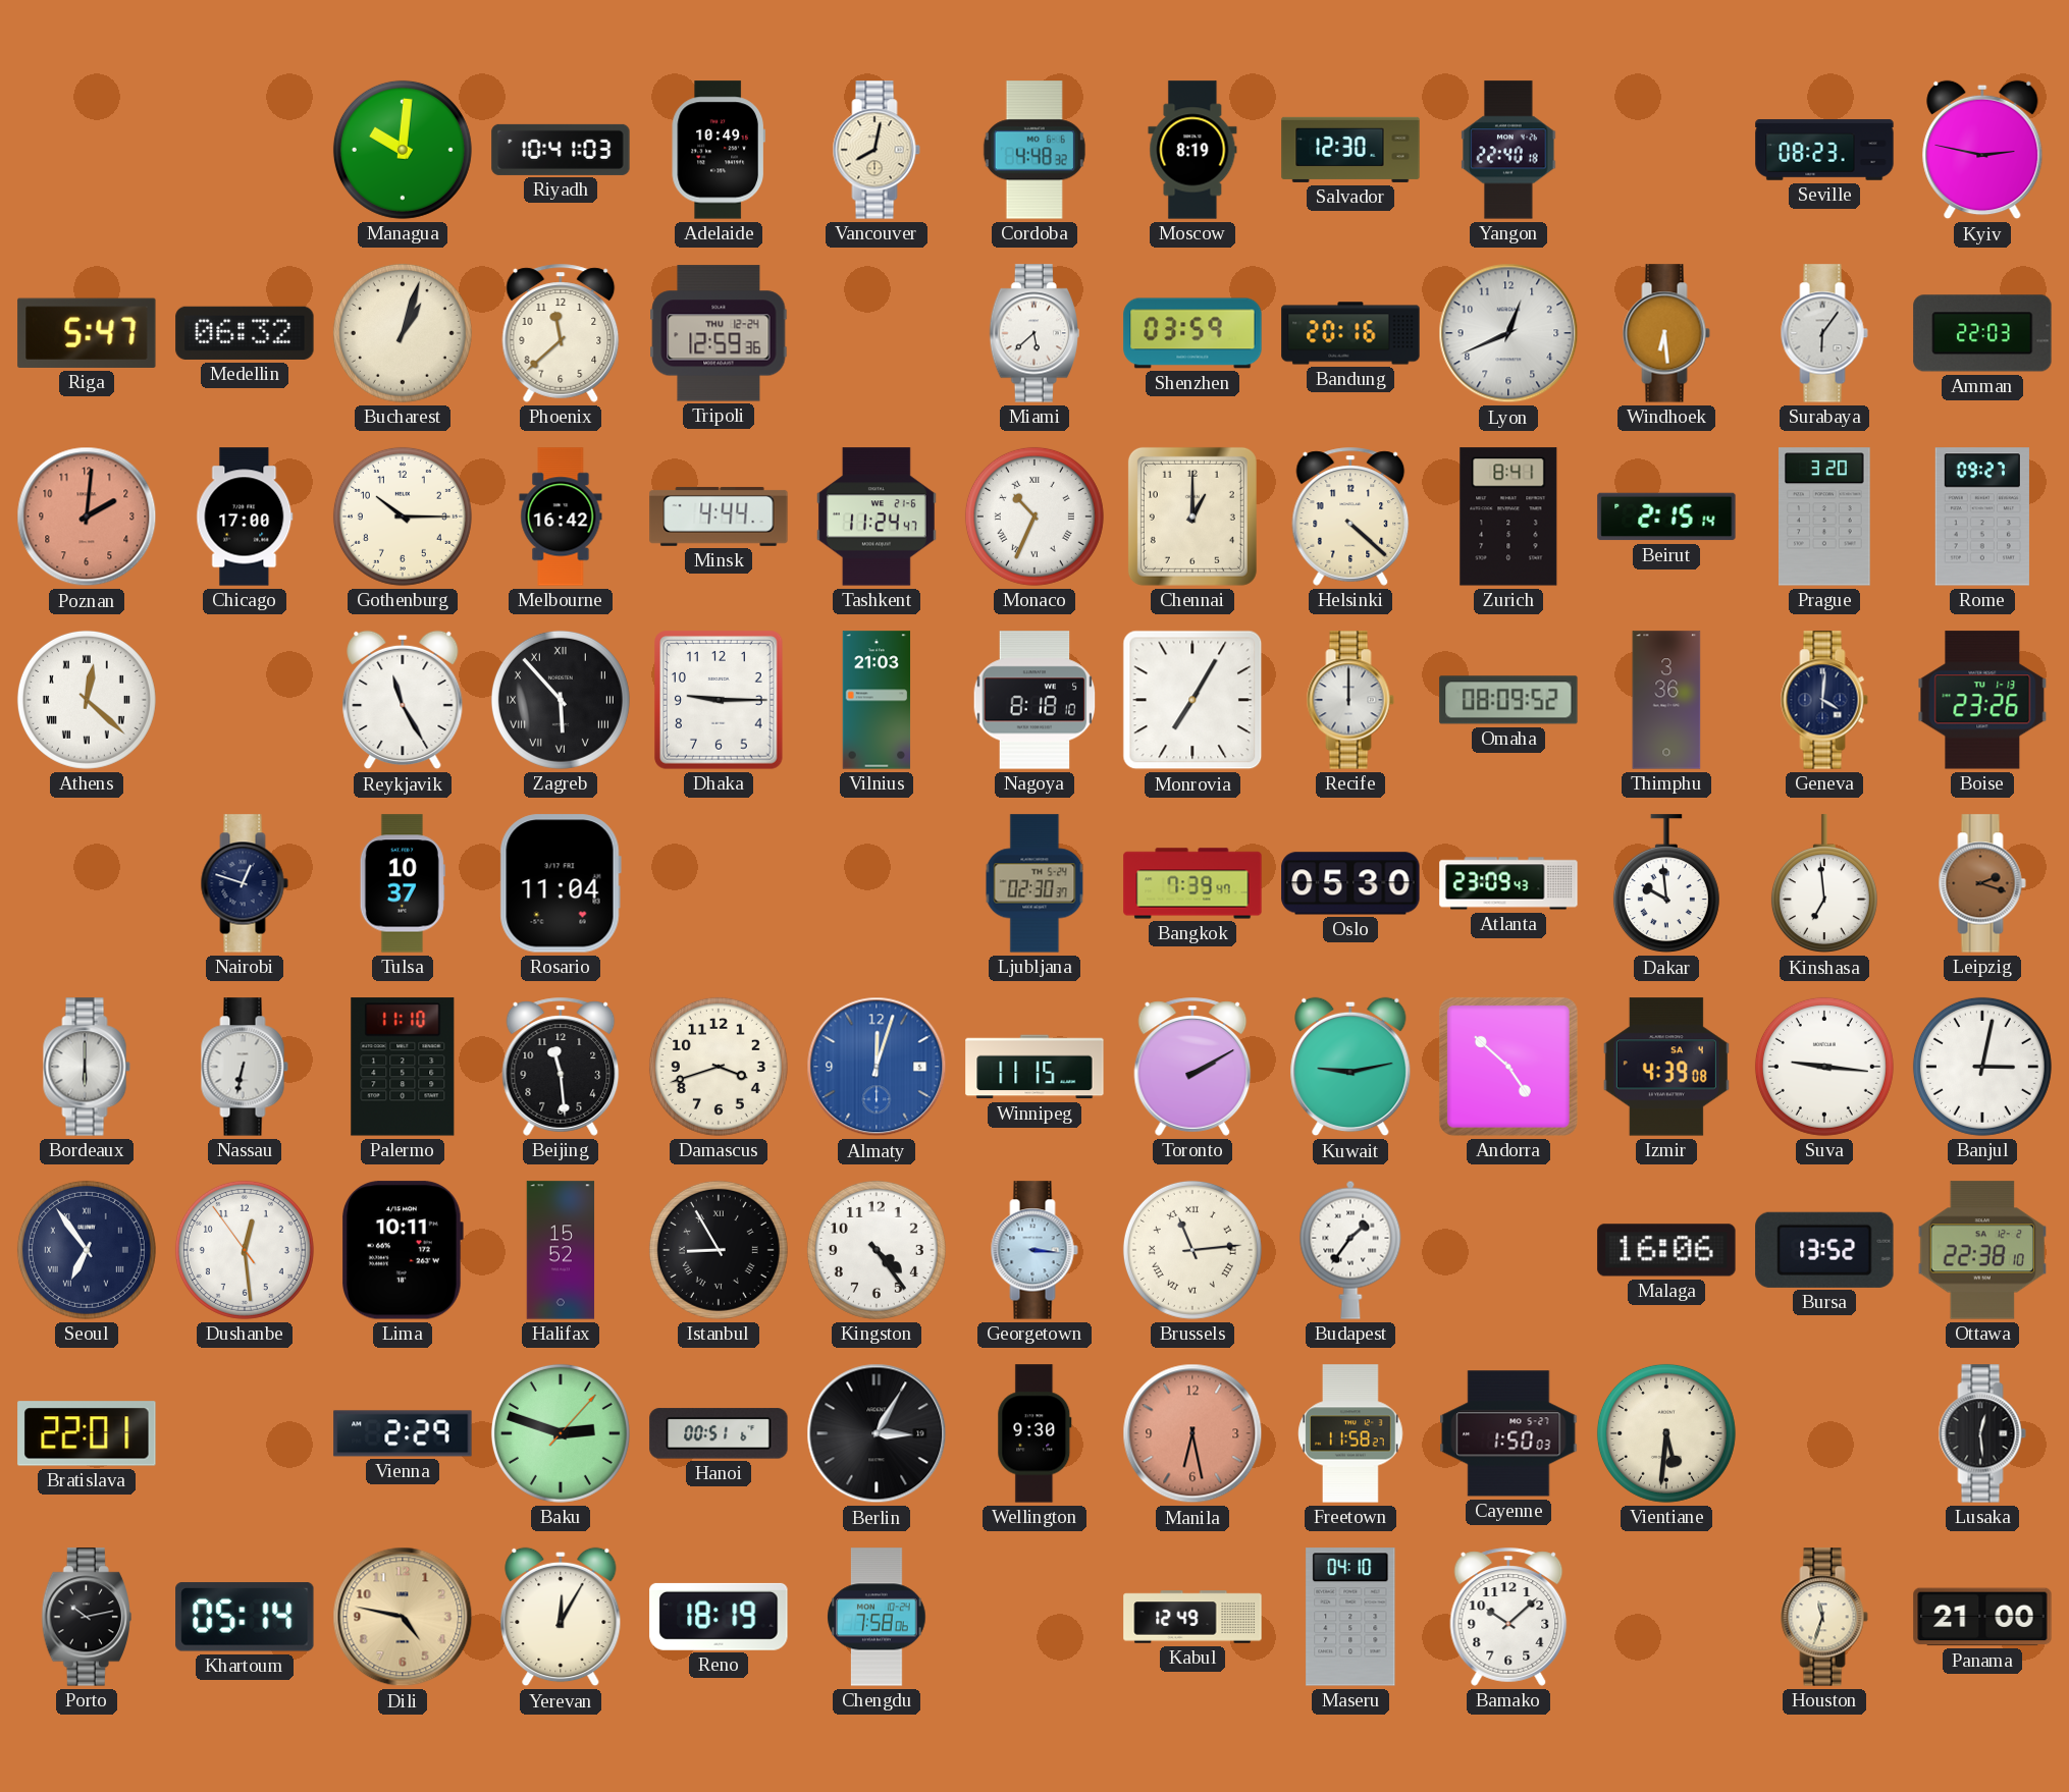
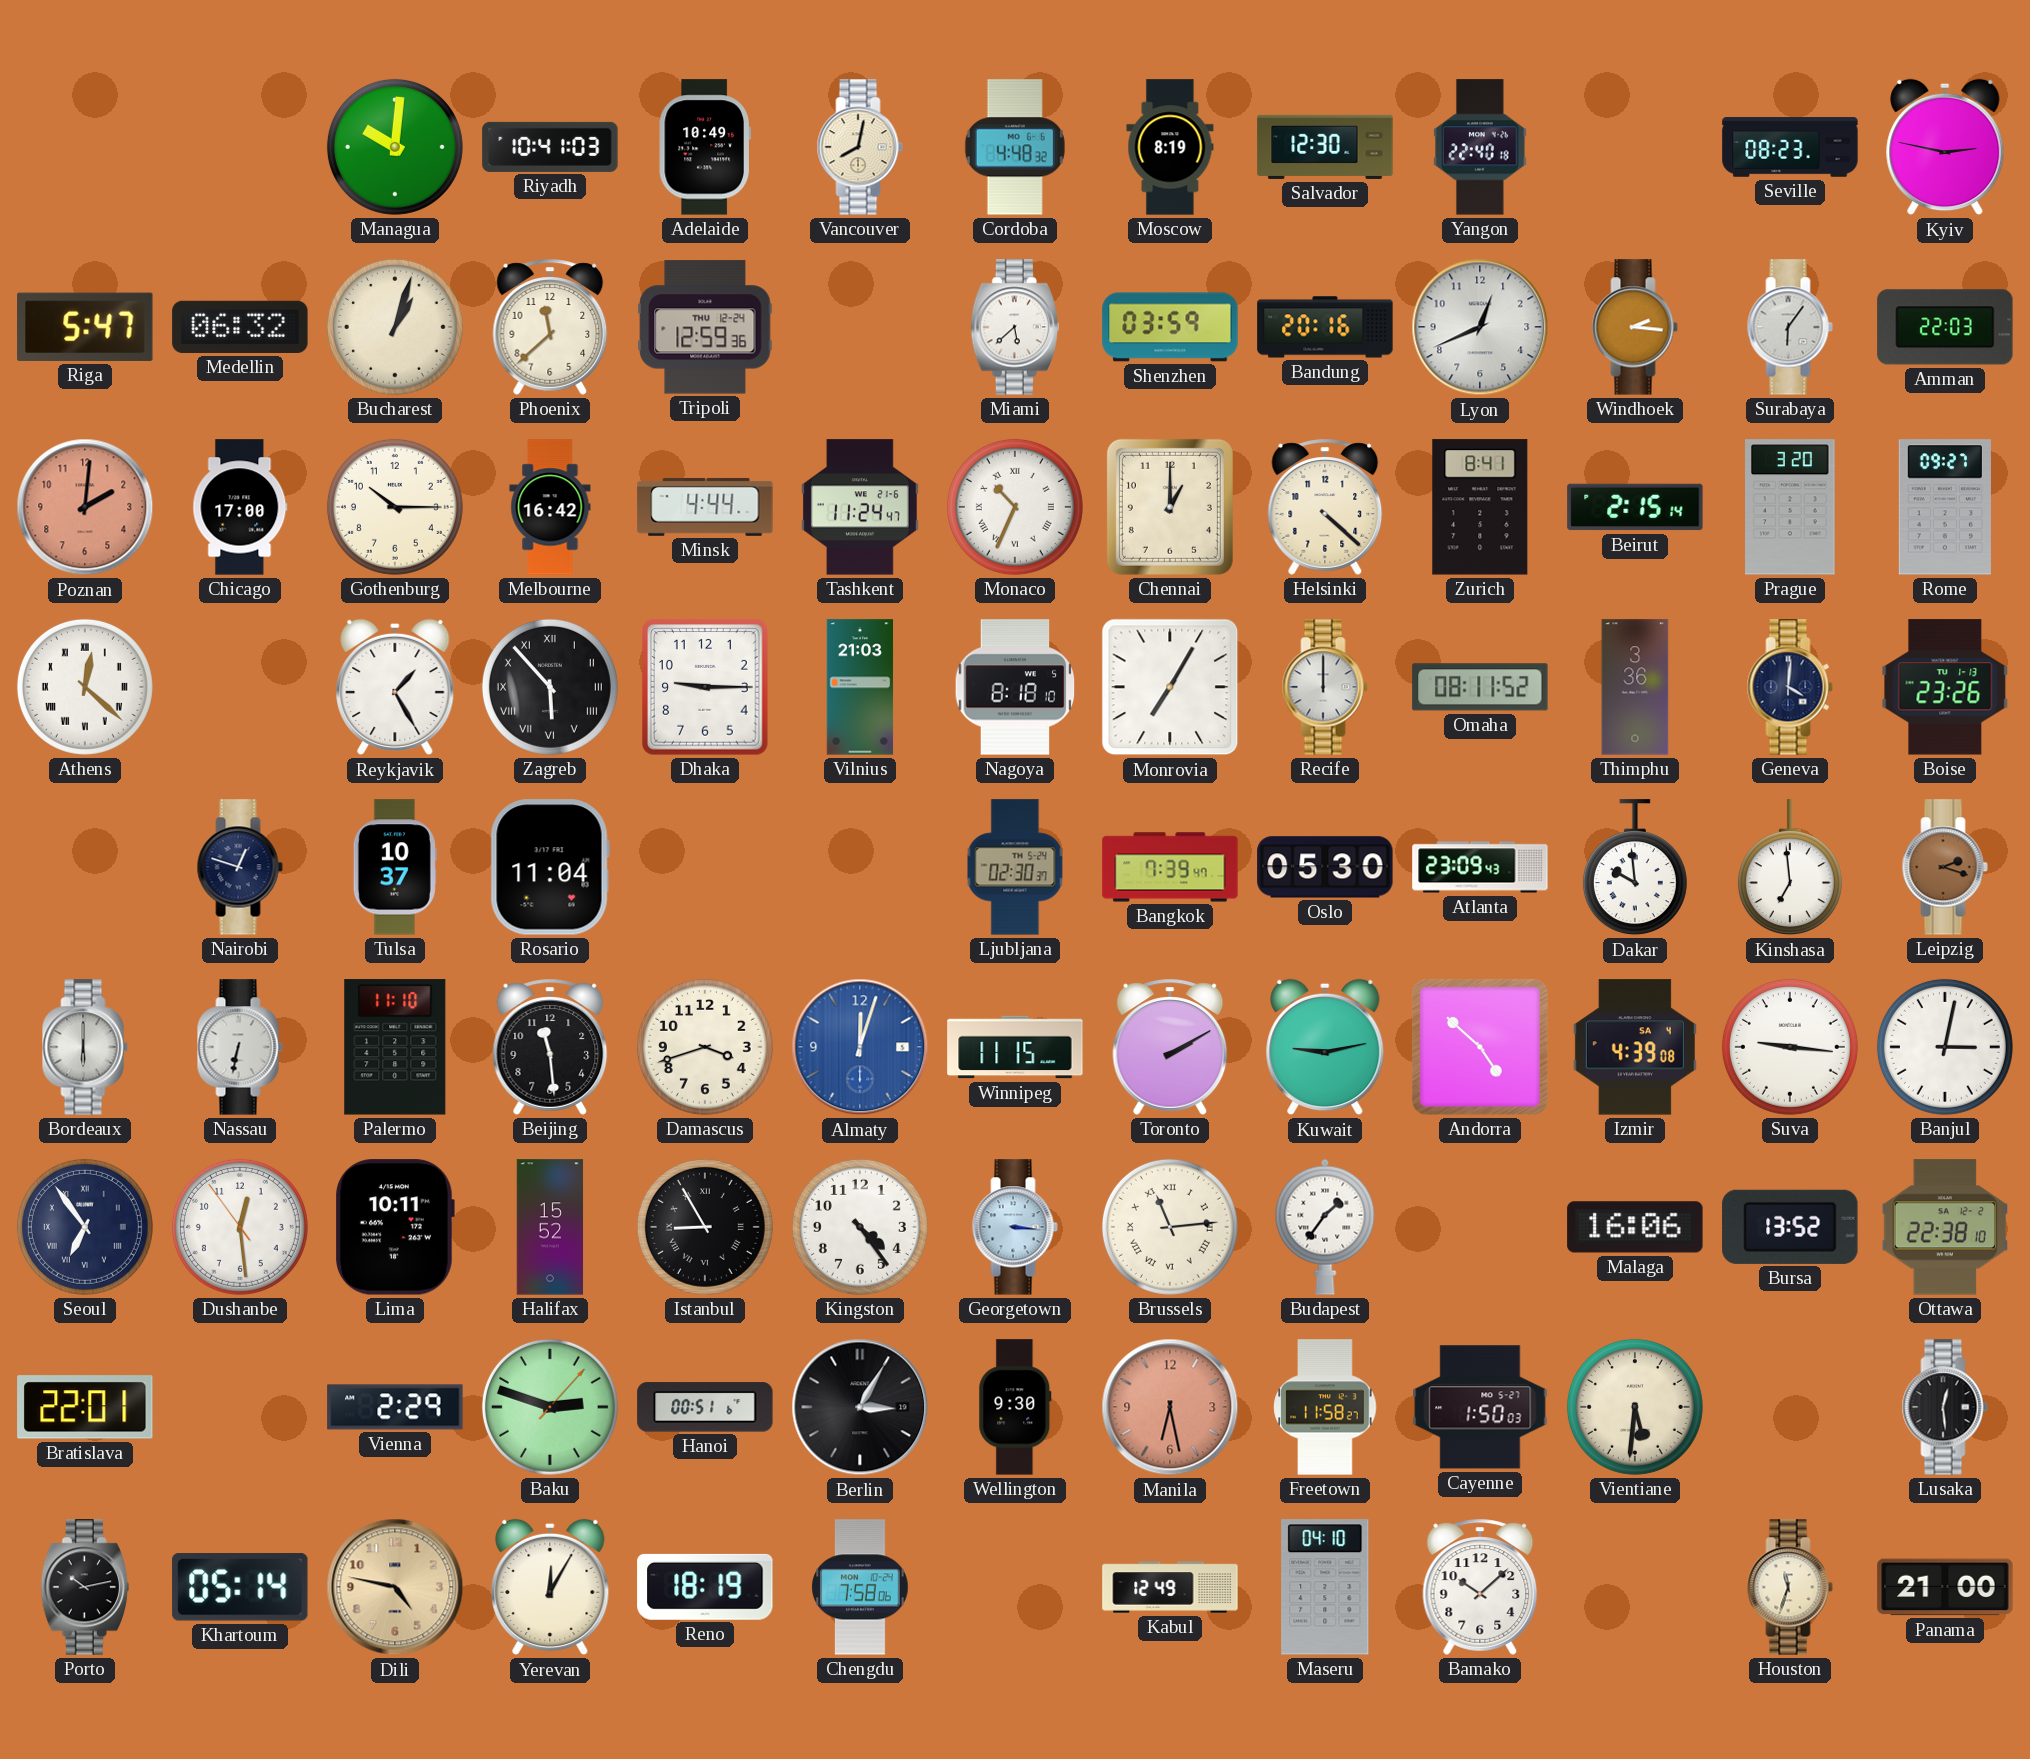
Windhoek: 6:29 -> 2:16 (1635, 327)
Reykjavik: 11:25 -> 1:25 (395, 687)
Omaha: 08:09 -> 08:11 (1480, 687)
